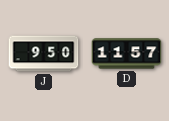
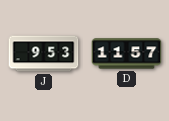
J: 9:50 -> 9:53 (44, 54)
